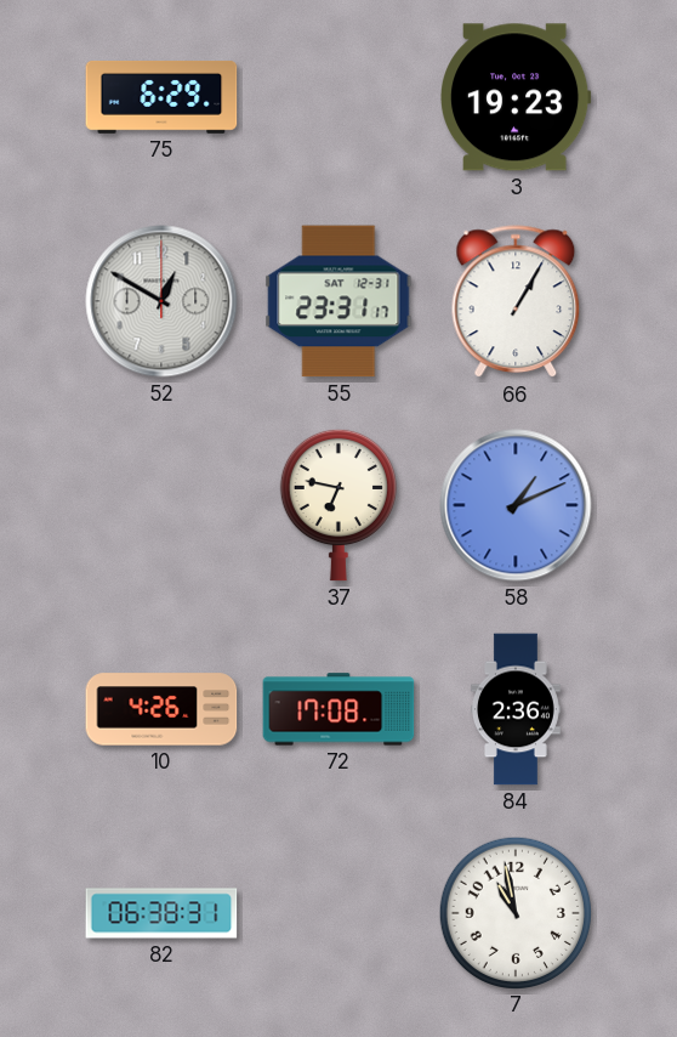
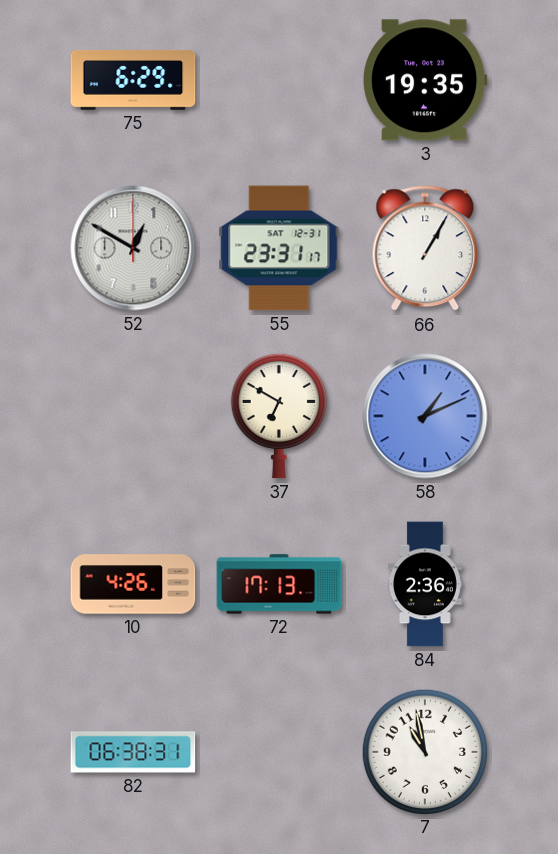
3: 19:23 -> 19:35 (425, 80)
37: 6:47 -> 6:50 (279, 416)
72: 17:08 -> 17:13 (279, 584)
